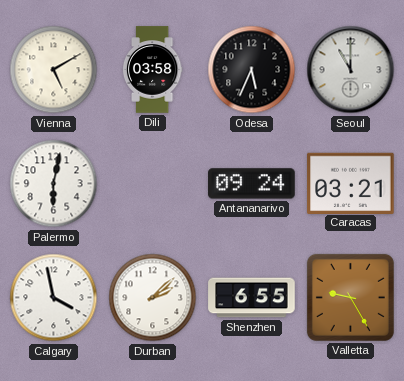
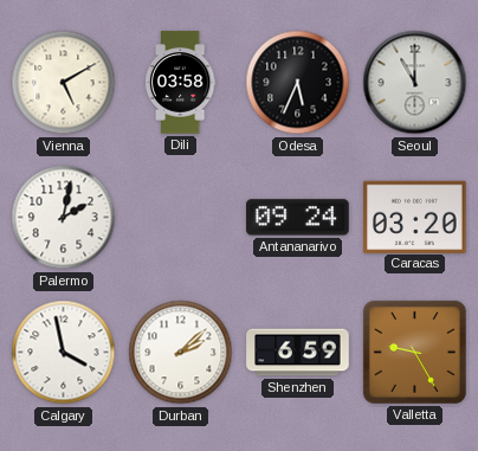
Palermo: 6:02 -> 2:02 (64, 218)
Caracas: 03:21 -> 03:20 (415, 217)
Shenzhen: 6:55 -> 6:59 (298, 353)
